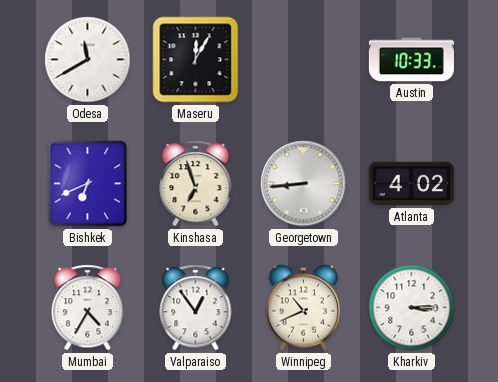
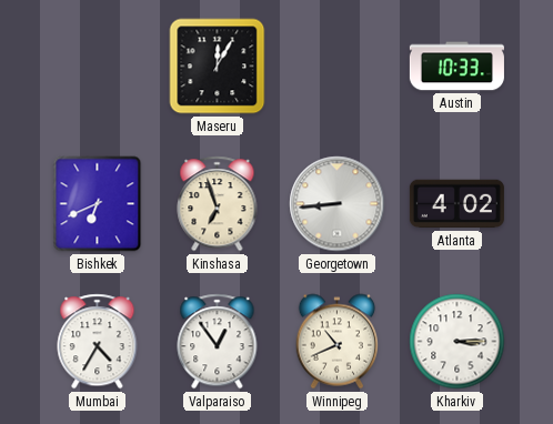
Odesa: 11:40 -> none (88, 60)
